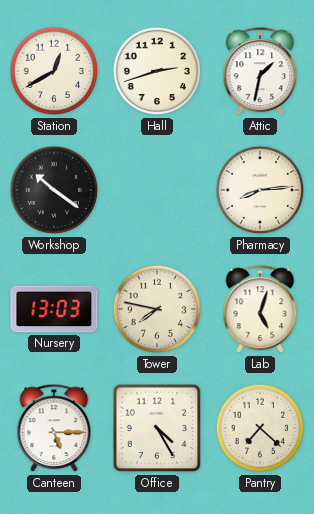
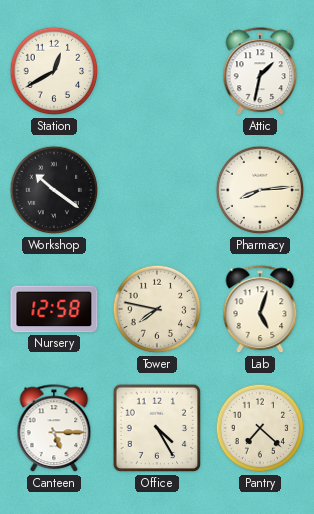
Hall: 2:42 -> none (157, 71)
Nursery: 13:03 -> 12:58 (54, 309)
